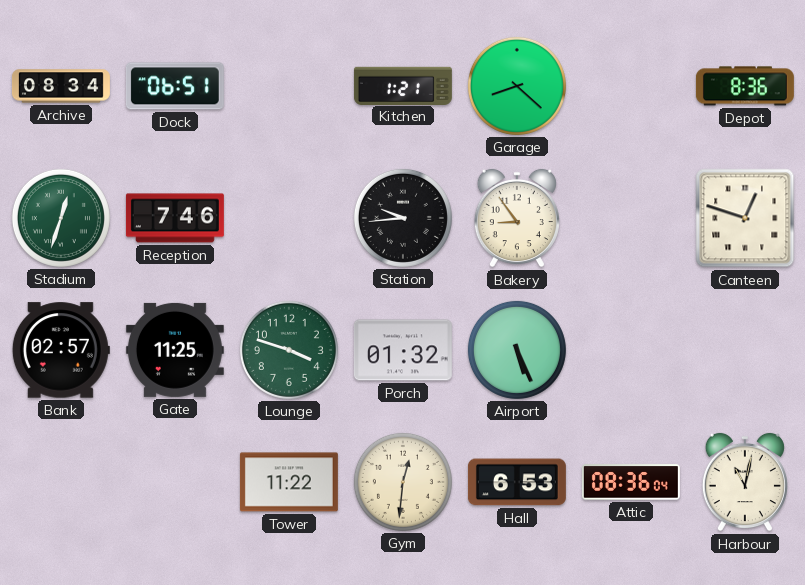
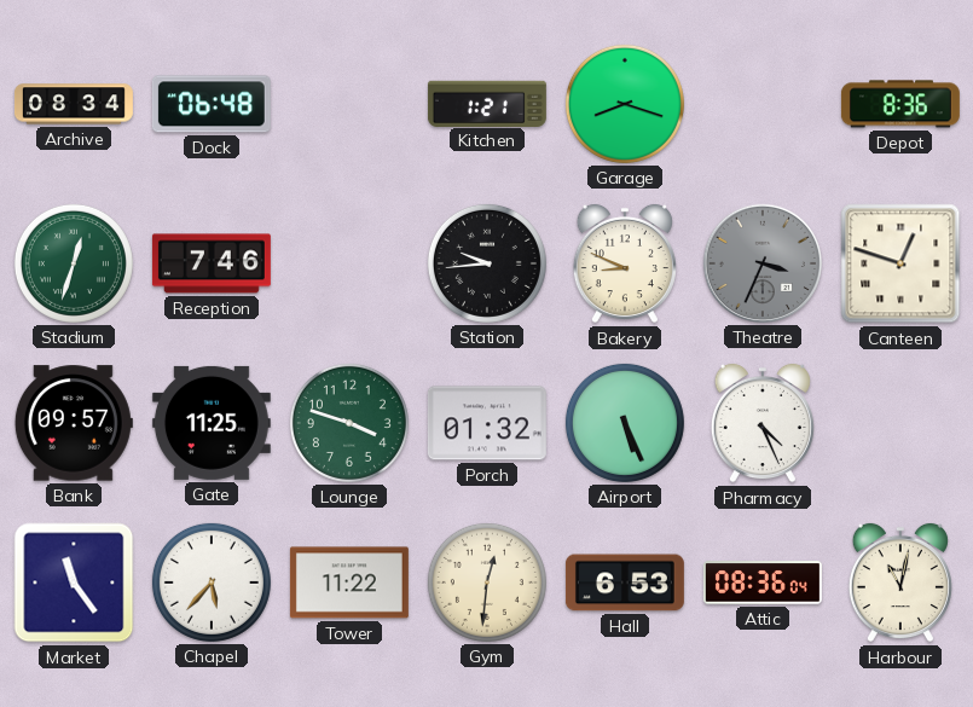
Dock: 06:51 -> 06:48 (212, 104)
Garage: 8:22 -> 8:18 (625, 104)
Bakery: 8:54 -> 8:49 (625, 263)
Theatre: none -> 3:34 (763, 263)
Bank: 02:57 -> 09:57 (74, 423)
Pharmacy: none -> 4:26 (763, 423)
Market: none -> 11:24 (74, 583)
Chapel: none -> 5:37 (212, 583)
